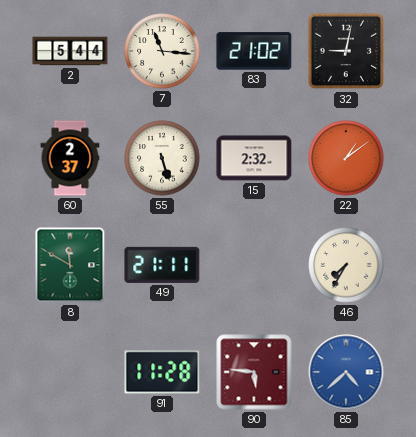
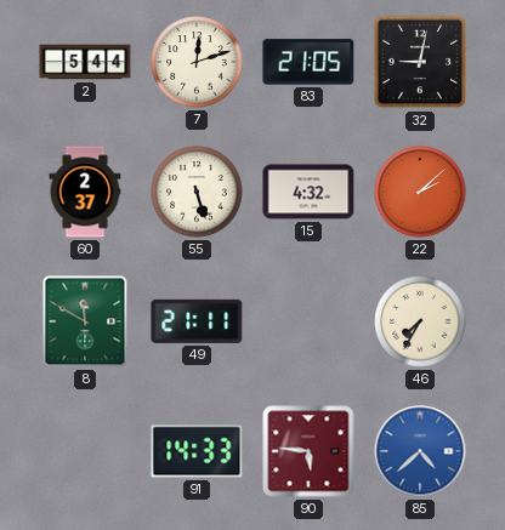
7: 11:16 -> 12:12 (197, 62)
83: 21:02 -> 21:05 (308, 62)
15: 2:32 -> 4:32 (308, 192)
22: 1:09 -> 2:08 (420, 192)
91: 11:28 -> 14:33 (197, 451)
